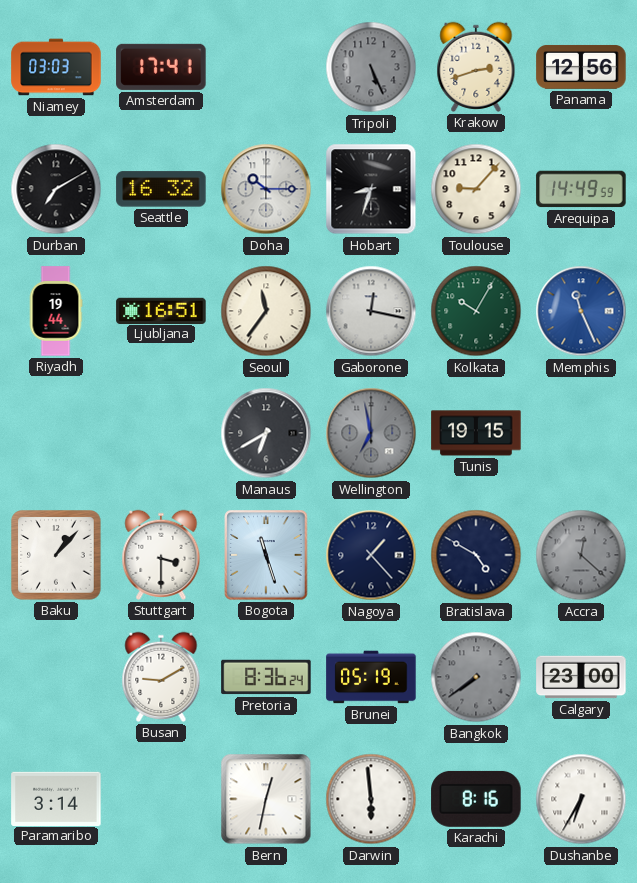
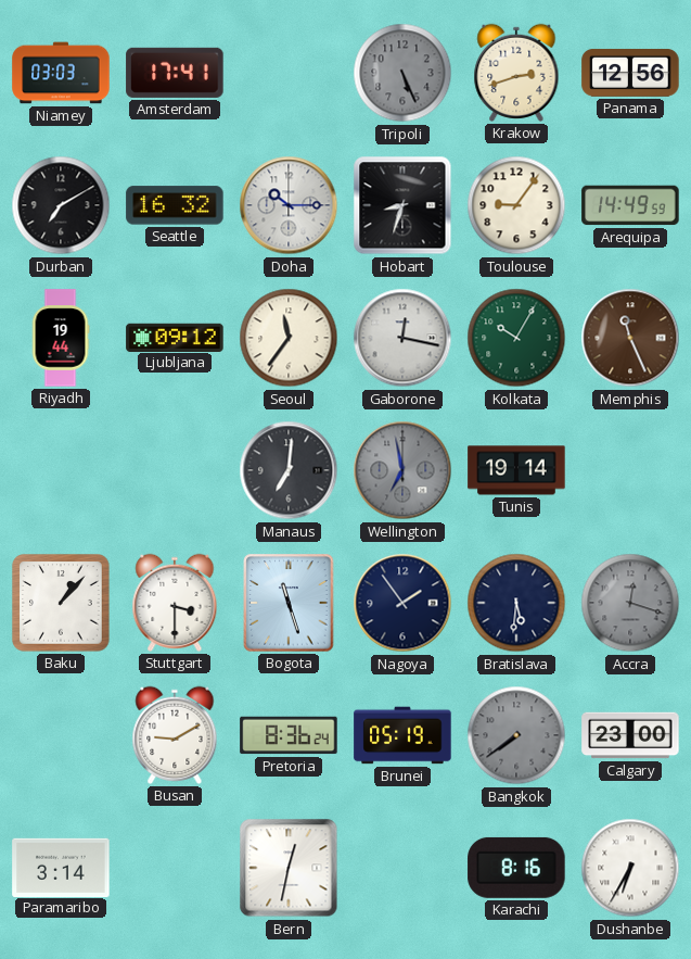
Toulouse: 9:07 -> 9:06 (516, 205)
Ljubljana: 16:51 -> 09:12 (175, 337)
Memphis dial: blue -> brown (630, 338)
Manaus: 6:40 -> 7:01 (289, 470)
Tunis: 19:15 -> 19:14 (516, 470)
Nagoya: 1:23 -> 1:54 (402, 603)
Bratislava: 4:50 -> 5:31 (516, 603)
Accra: 12:22 -> 12:18 (630, 603)
Darwin: 5:59 -> none (371, 799)
